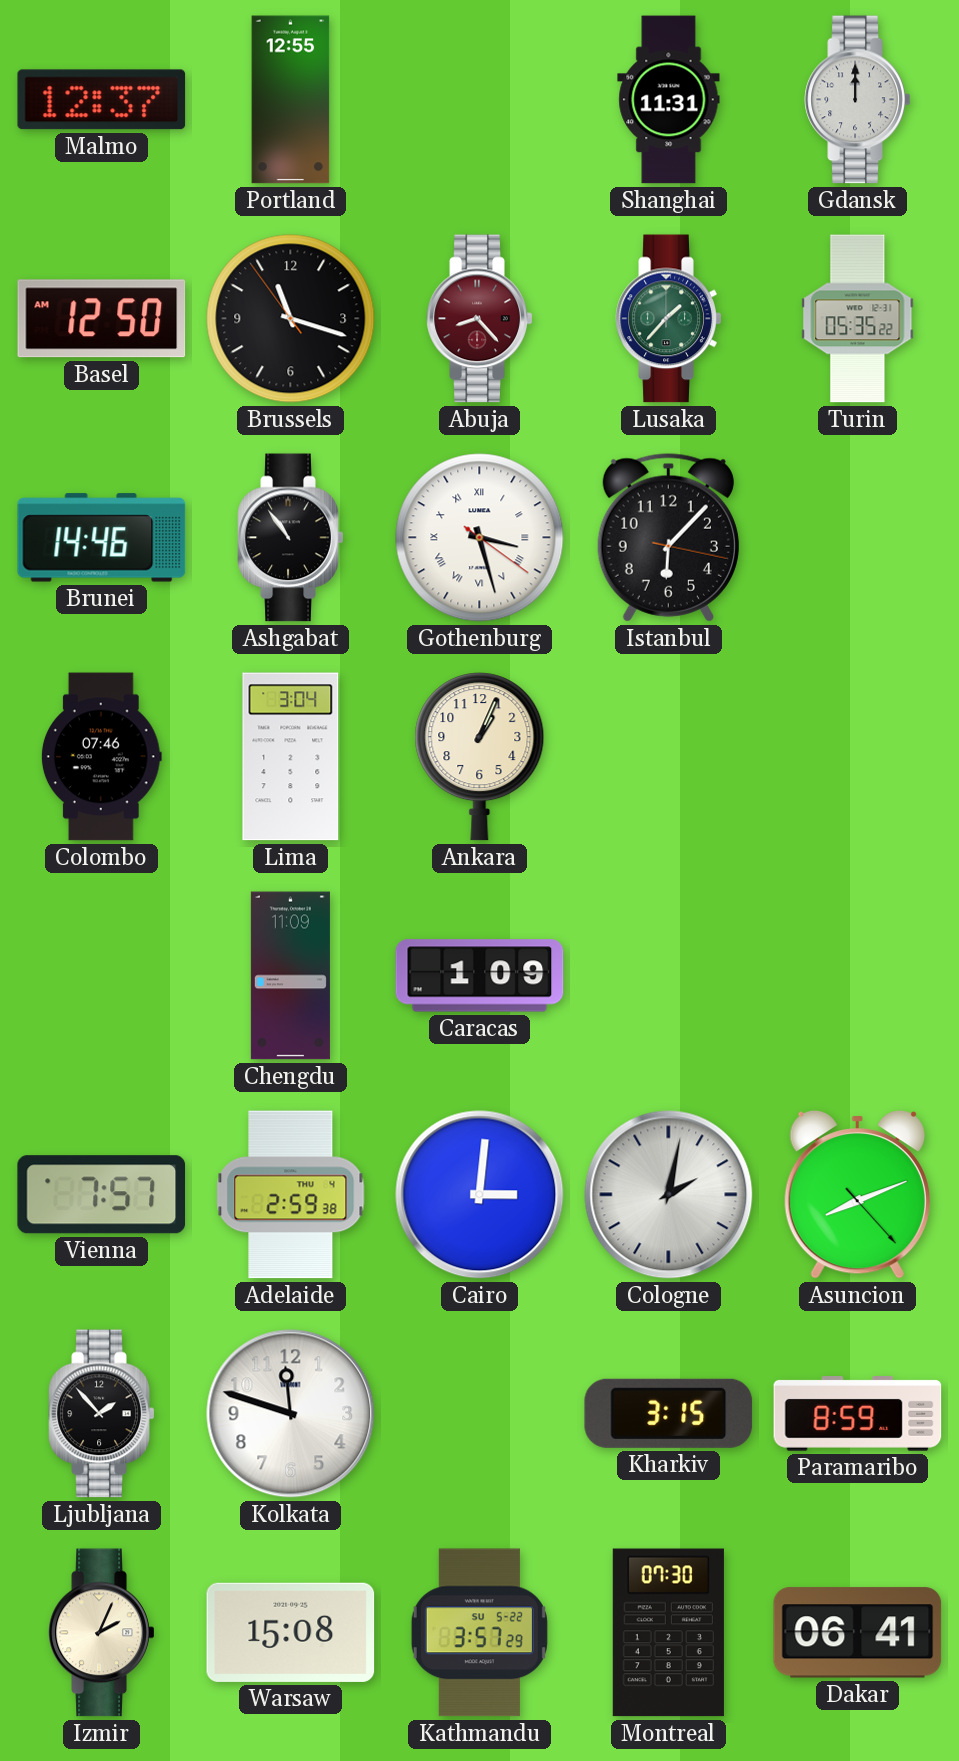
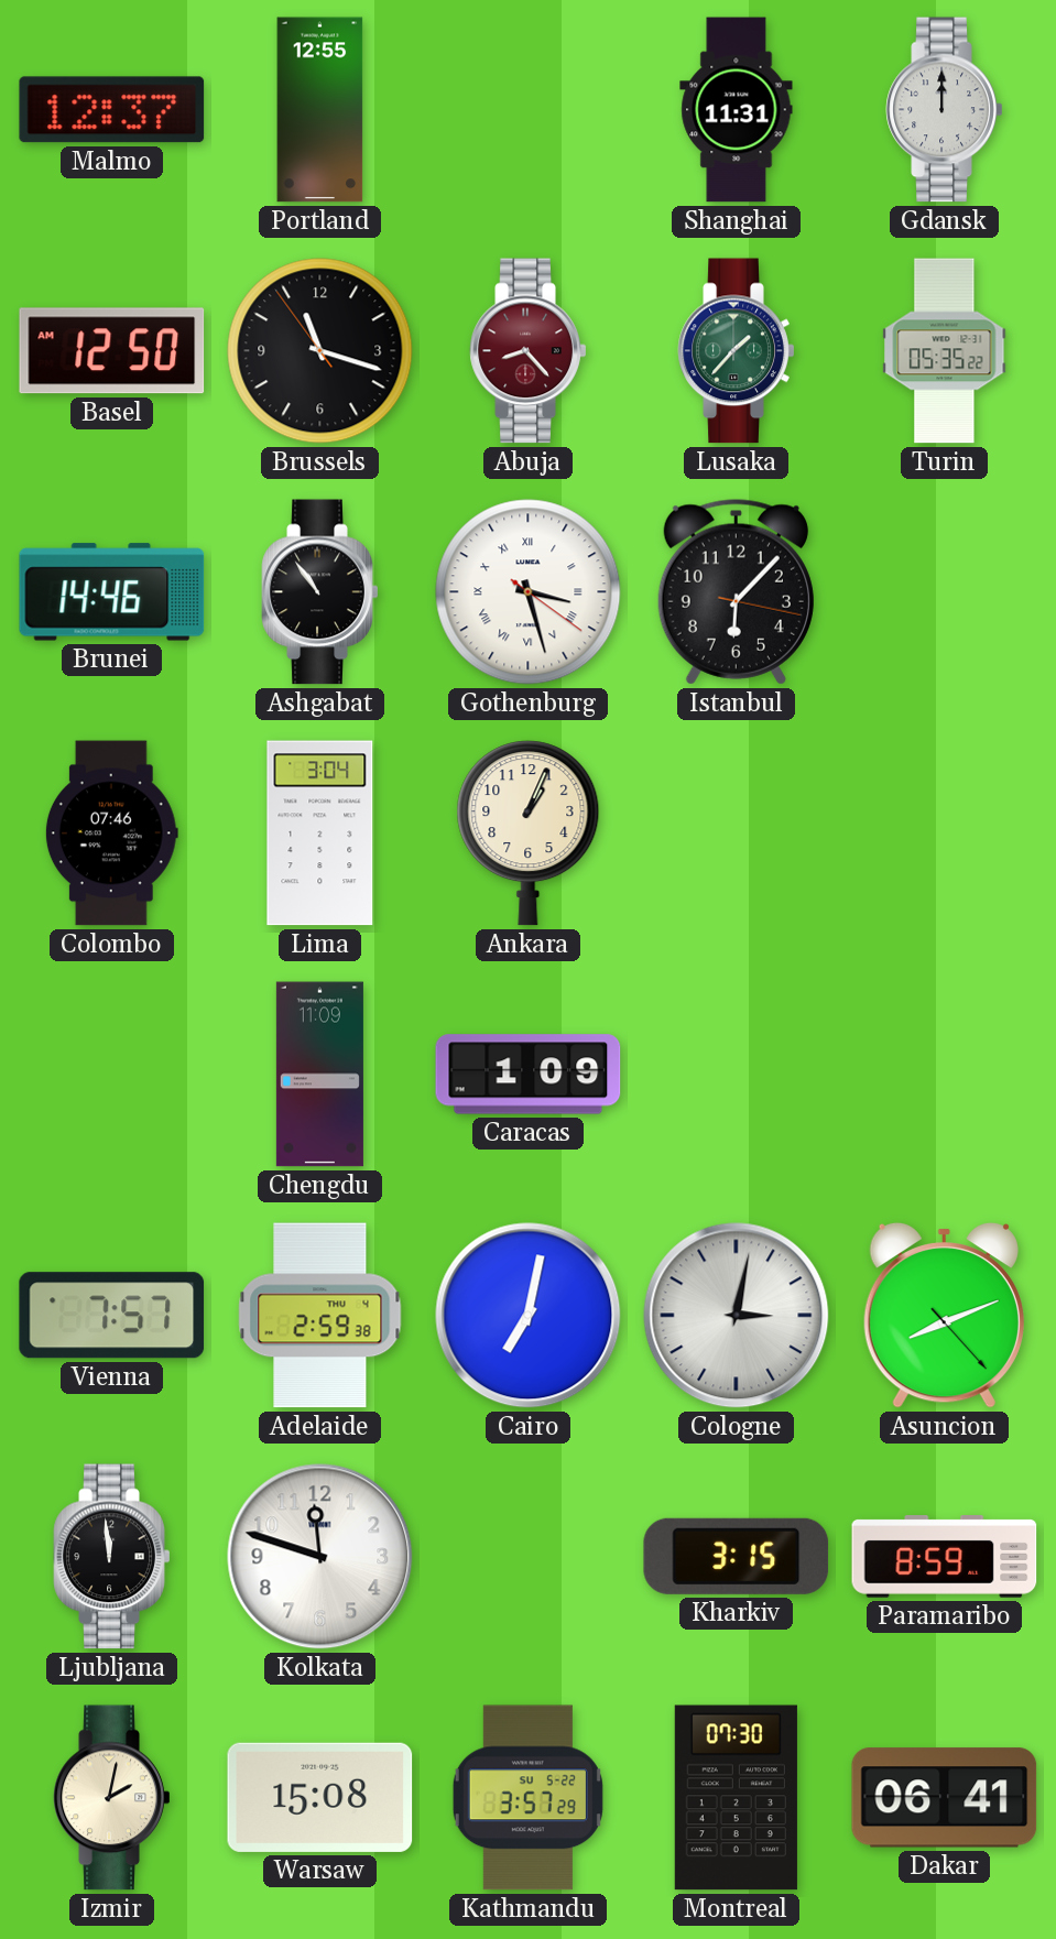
Cairo: 3:01 -> 7:02 (529, 1316)
Cologne: 2:02 -> 3:02 (737, 1316)
Ljubljana: 1:53 -> 11:59 (112, 1557)
Izmir: 2:04 -> 2:02 (112, 1798)
